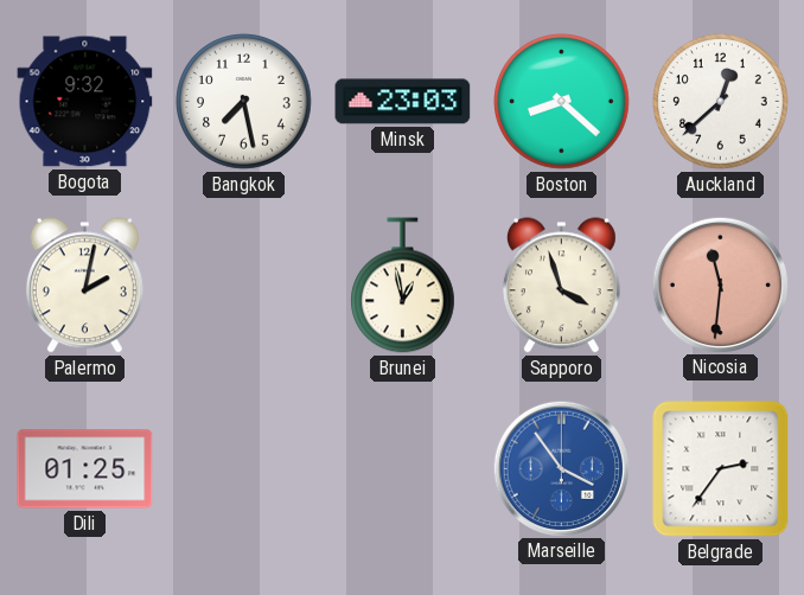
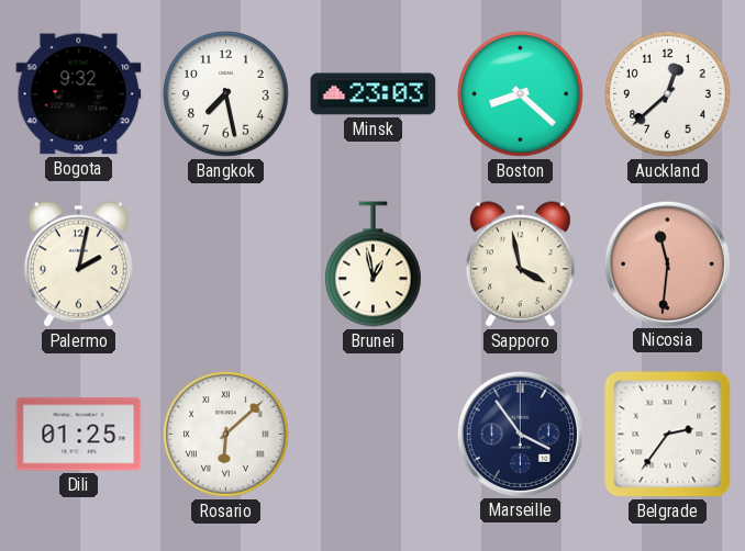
Sapporo: 3:57 -> 3:58 (520, 265)
Rosario: none -> 6:08 (226, 435)
Marseille dial: blue -> navy (520, 434)
